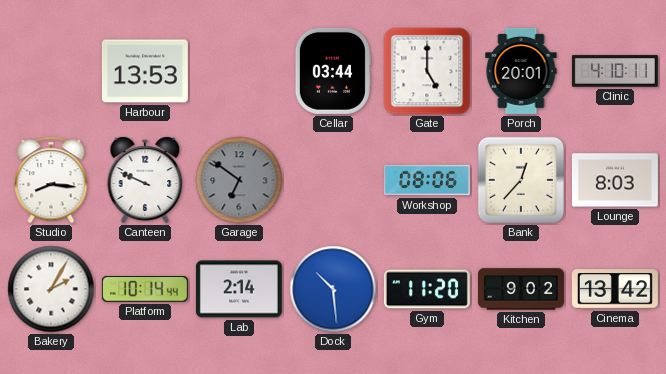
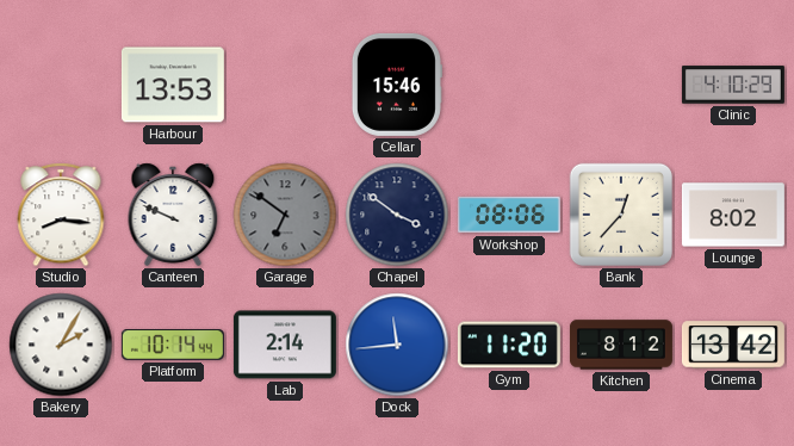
Cellar: 03:44 -> 15:46 (397, 85)
Gate: 5:00 -> none (427, 71)
Porch: 20:01 -> none (521, 71)
Clinic: 4:10:11 -> 4:10:29 (733, 85)
Chapel: none -> 3:51 (397, 215)
Lounge: 8:03 -> 8:02 (733, 215)
Dock: 10:29 -> 11:44 (397, 345)
Kitchen: 9:02 -> 8:12 (621, 345)
